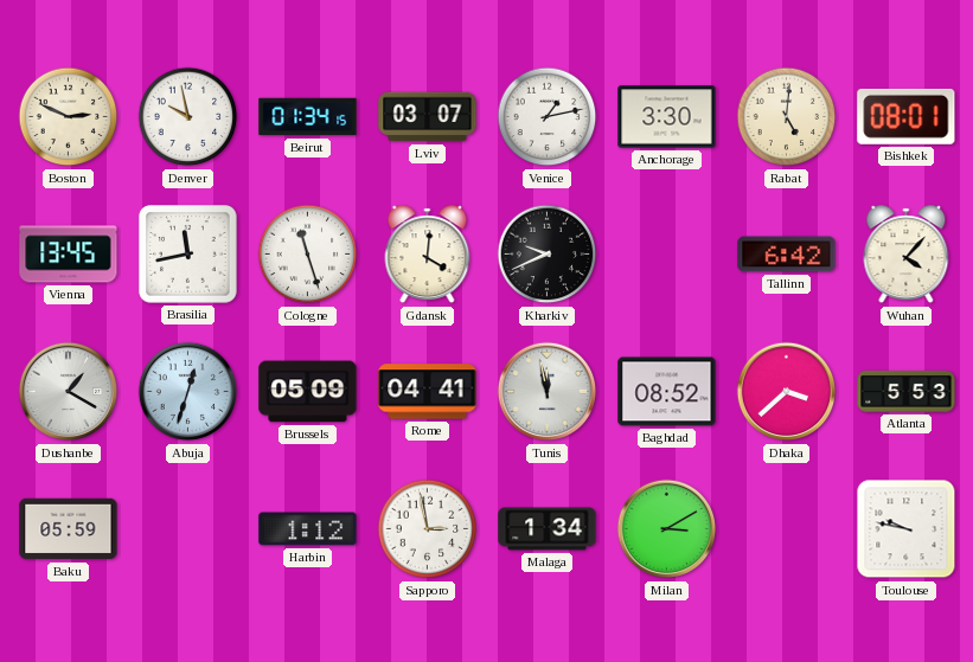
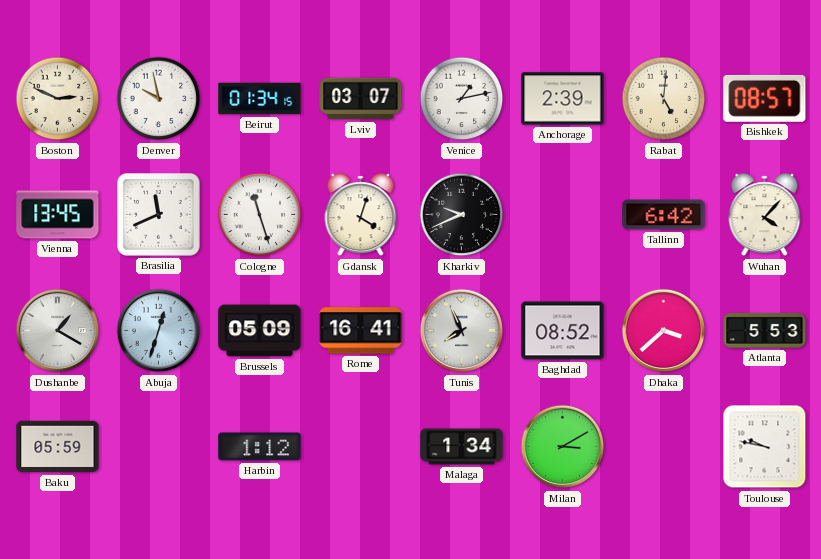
Anchorage: 3:30 -> 2:39 (563, 99)
Bishkek: 08:01 -> 08:57 (765, 98)
Brasilia: 11:43 -> 11:41 (159, 215)
Gdansk: 4:01 -> 4:03 (361, 215)
Rome: 04:41 -> 16:41 (361, 331)
Tunis: 11:58 -> 7:56 (462, 331)
Sapporo: 2:58 -> none (428, 529)
